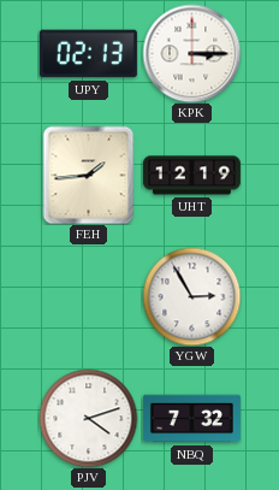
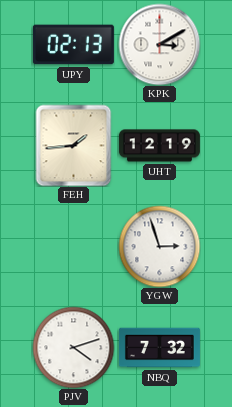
KPK: 3:15 -> 3:10 (159, 44)
YGW: 2:55 -> 2:57 (159, 246)
